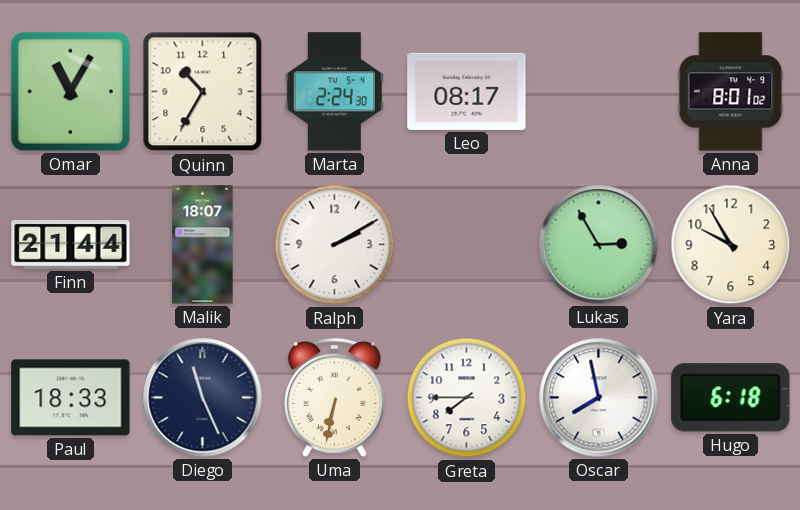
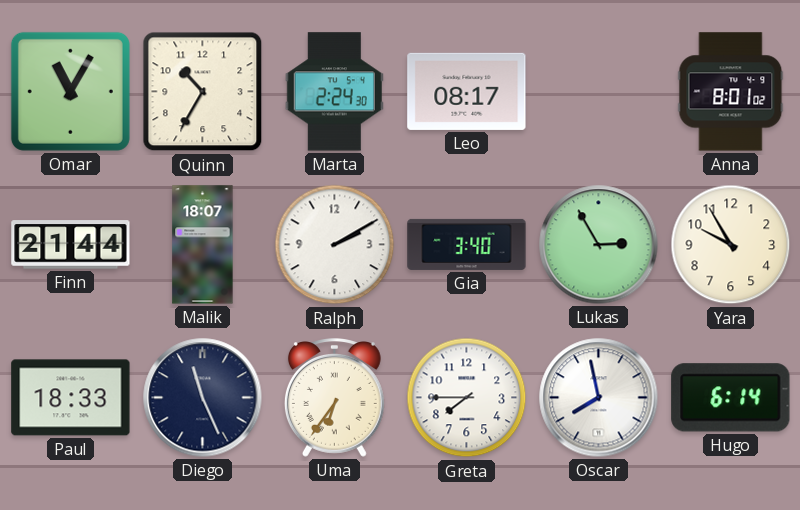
Gia: none -> 3:40 (467, 244)
Uma: 6:32 -> 6:36 (334, 398)
Hugo: 6:18 -> 6:14 (731, 398)
